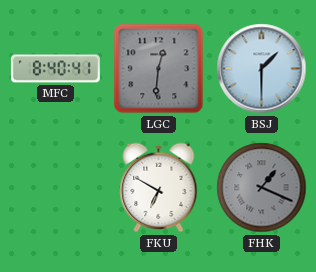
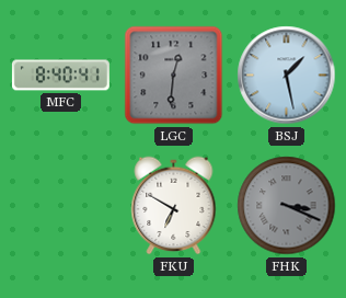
BSJ: 1:30 -> 1:28 (287, 76)
FHK: 1:19 -> 3:19 (287, 206)
